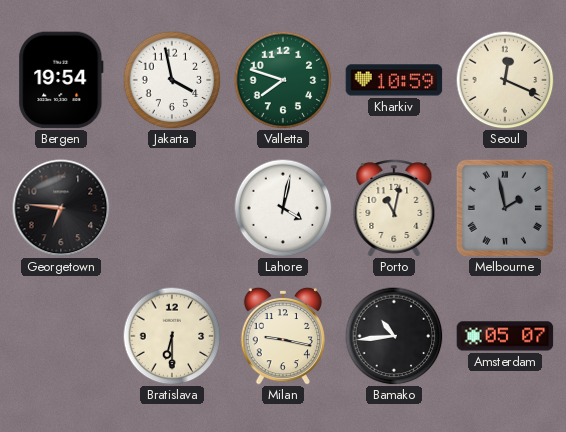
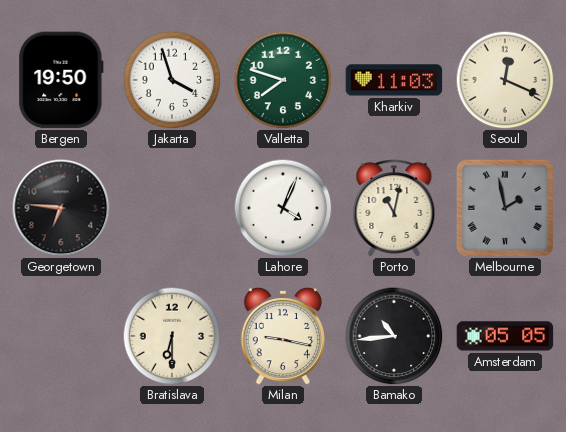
Bergen: 19:54 -> 19:50 (61, 80)
Jakarta: 3:58 -> 3:57 (172, 80)
Kharkiv: 10:59 -> 11:03 (394, 80)
Lahore: 4:02 -> 4:04 (283, 208)
Amsterdam: 05:07 -> 05:05 (505, 336)
